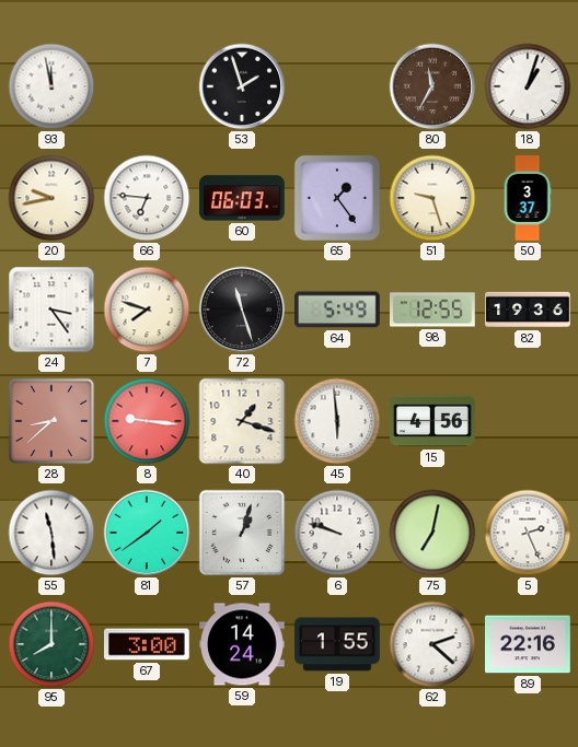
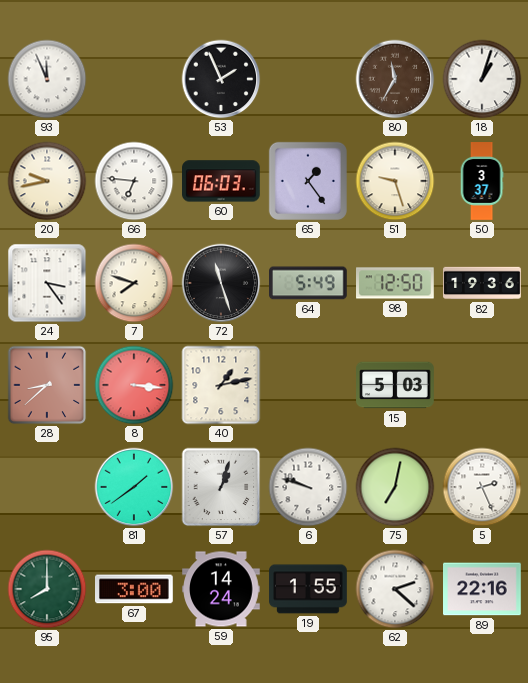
93: 11:58 -> 11:56 (47, 79)
53: 1:57 -> 1:56 (221, 79)
98: 12:55 -> 12:50 (396, 283)
8: 9:16 -> 3:16 (134, 385)
40: 1:18 -> 1:13 (221, 385)
45: 5:59 -> none (337, 421)
15: 4:56 -> 5:03 (395, 385)
55: 11:29 -> none (51, 533)
